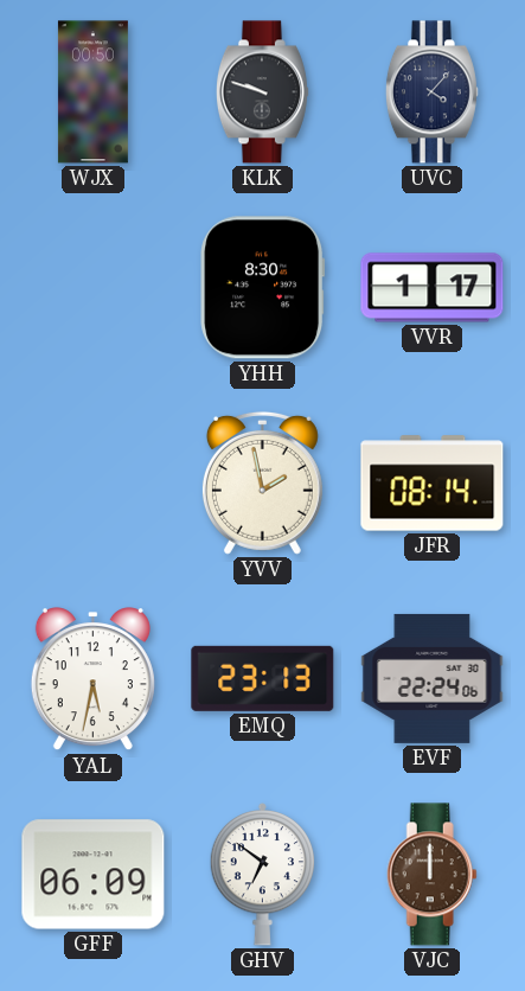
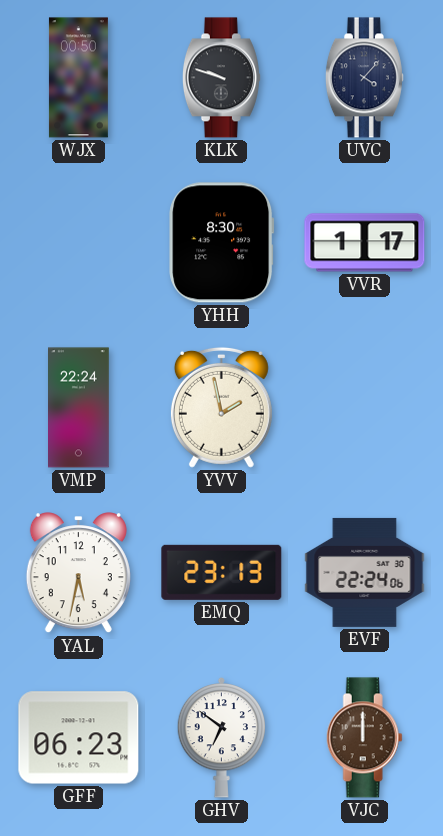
VMP: none -> 22:24 (79, 408)
JFR: 08:14 -> none (433, 484)
GFF: 06:09 -> 06:23 (79, 738)
